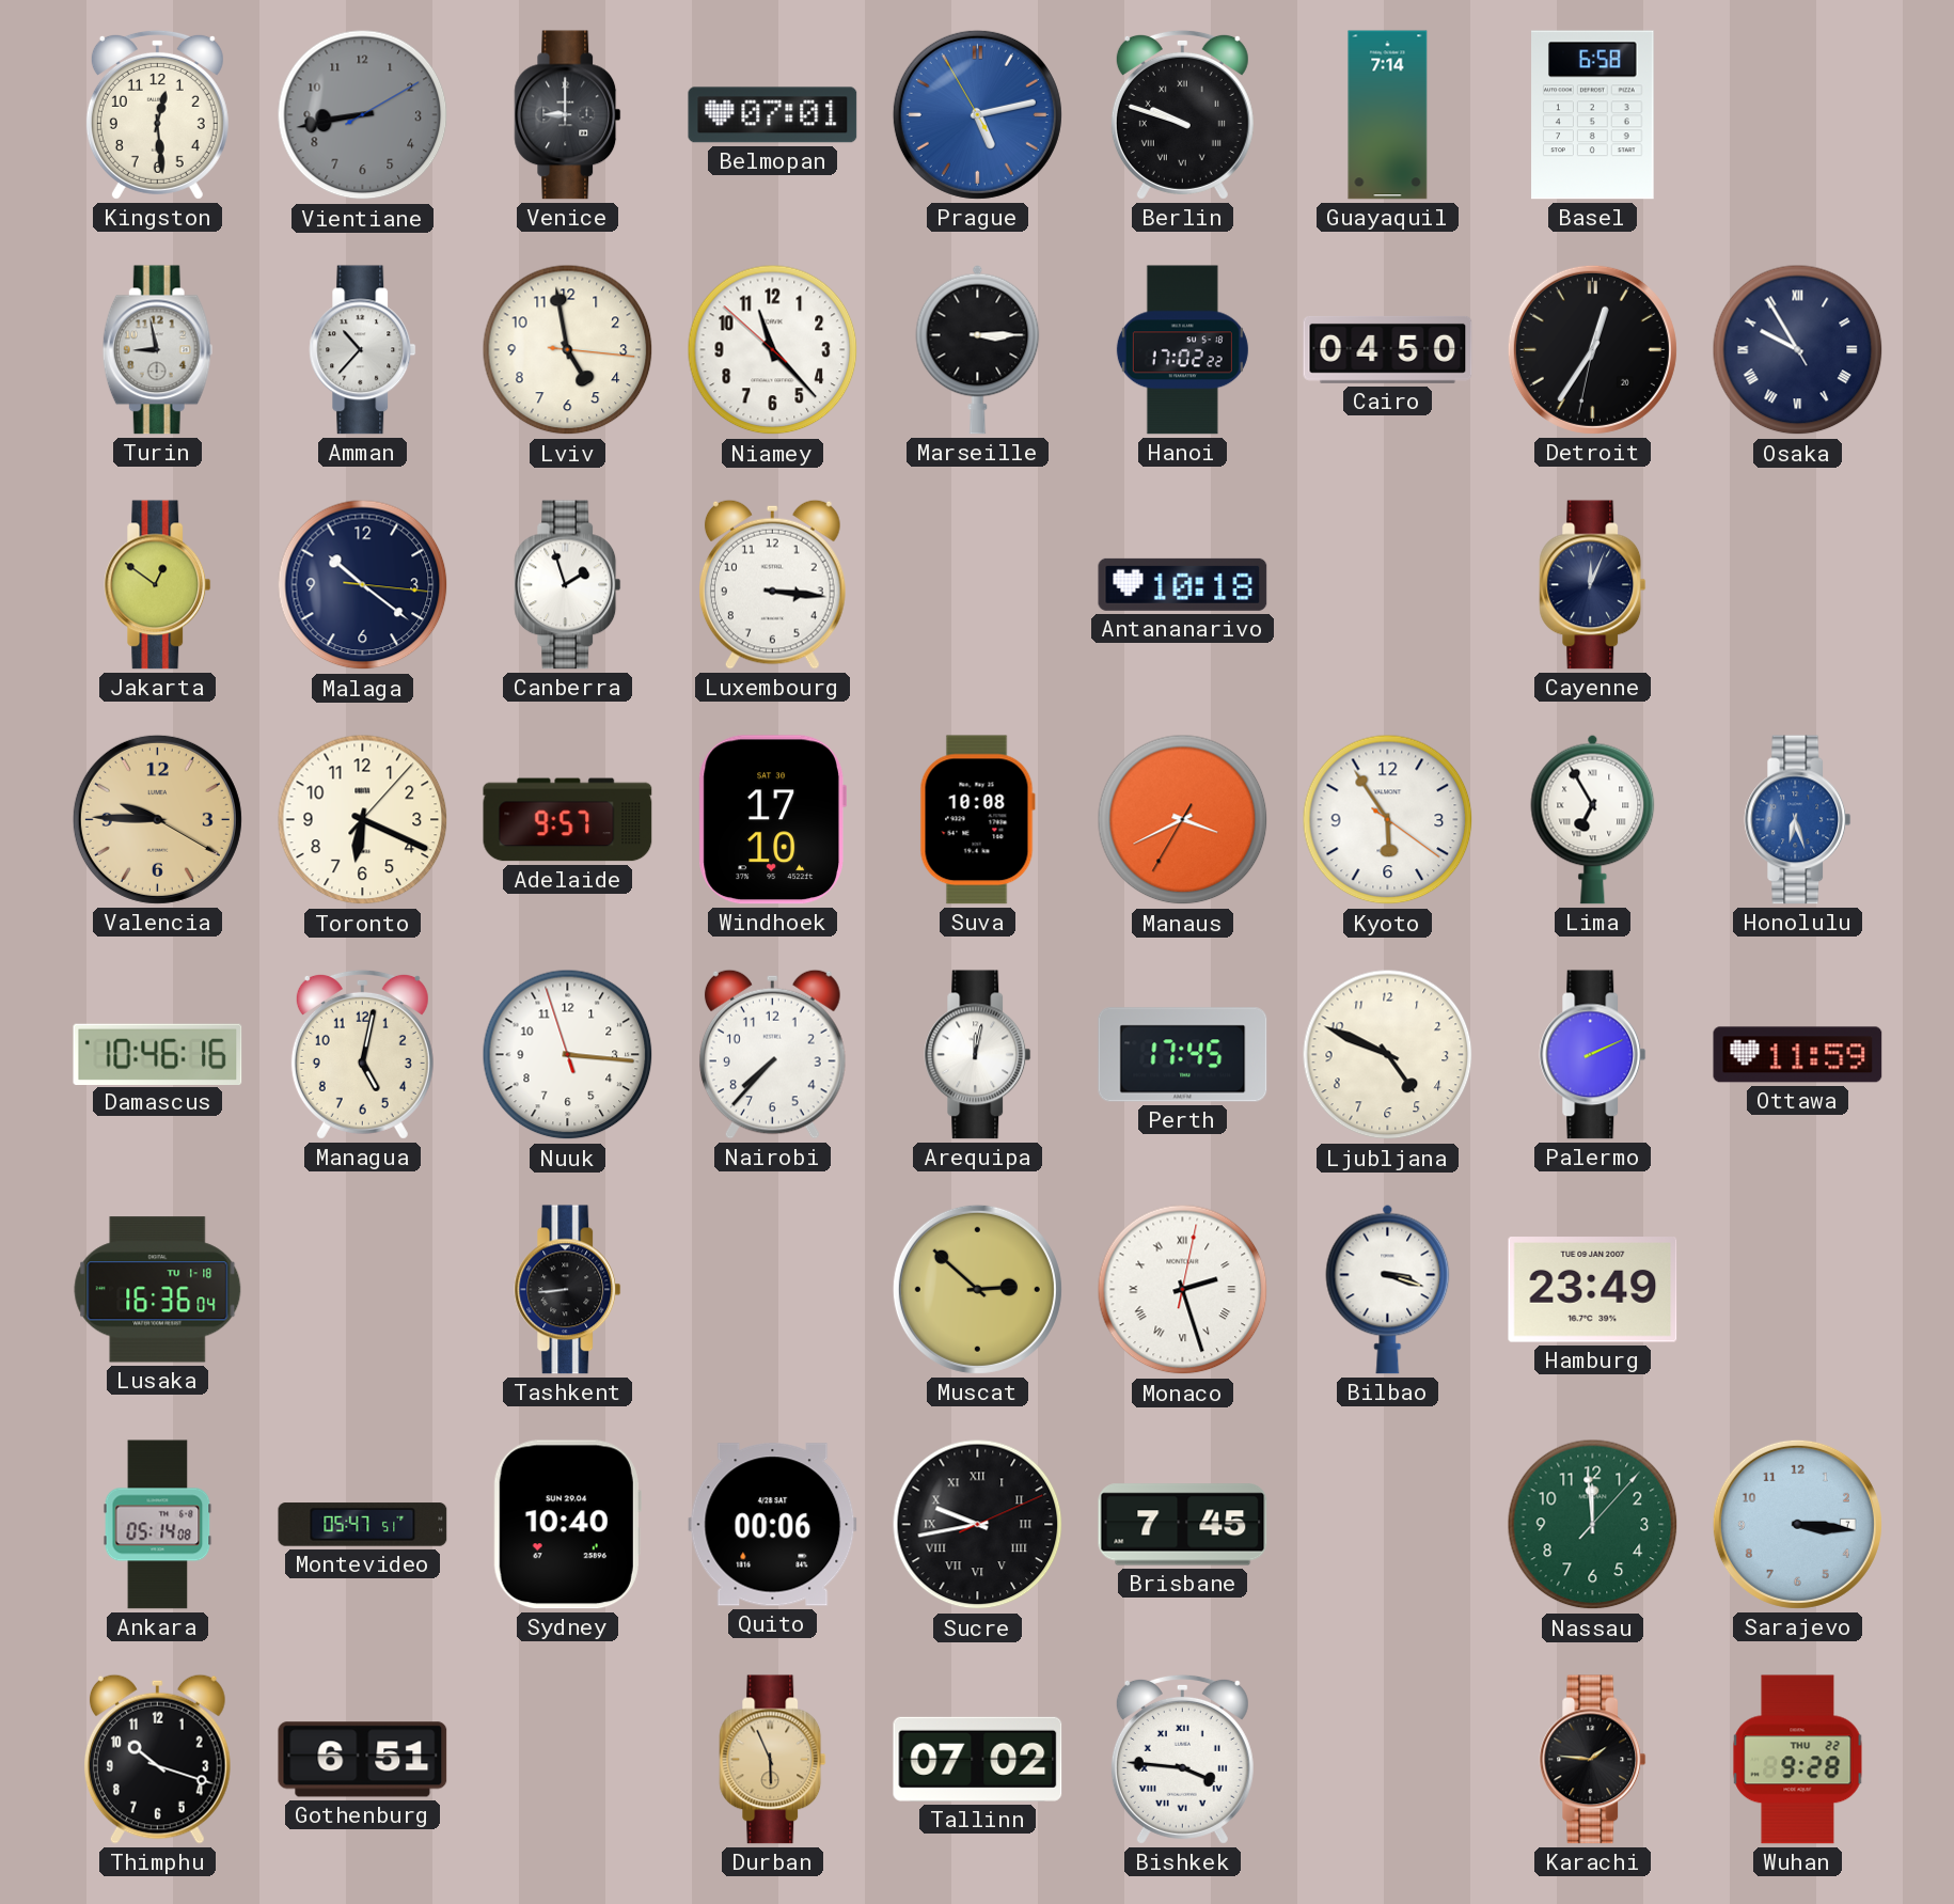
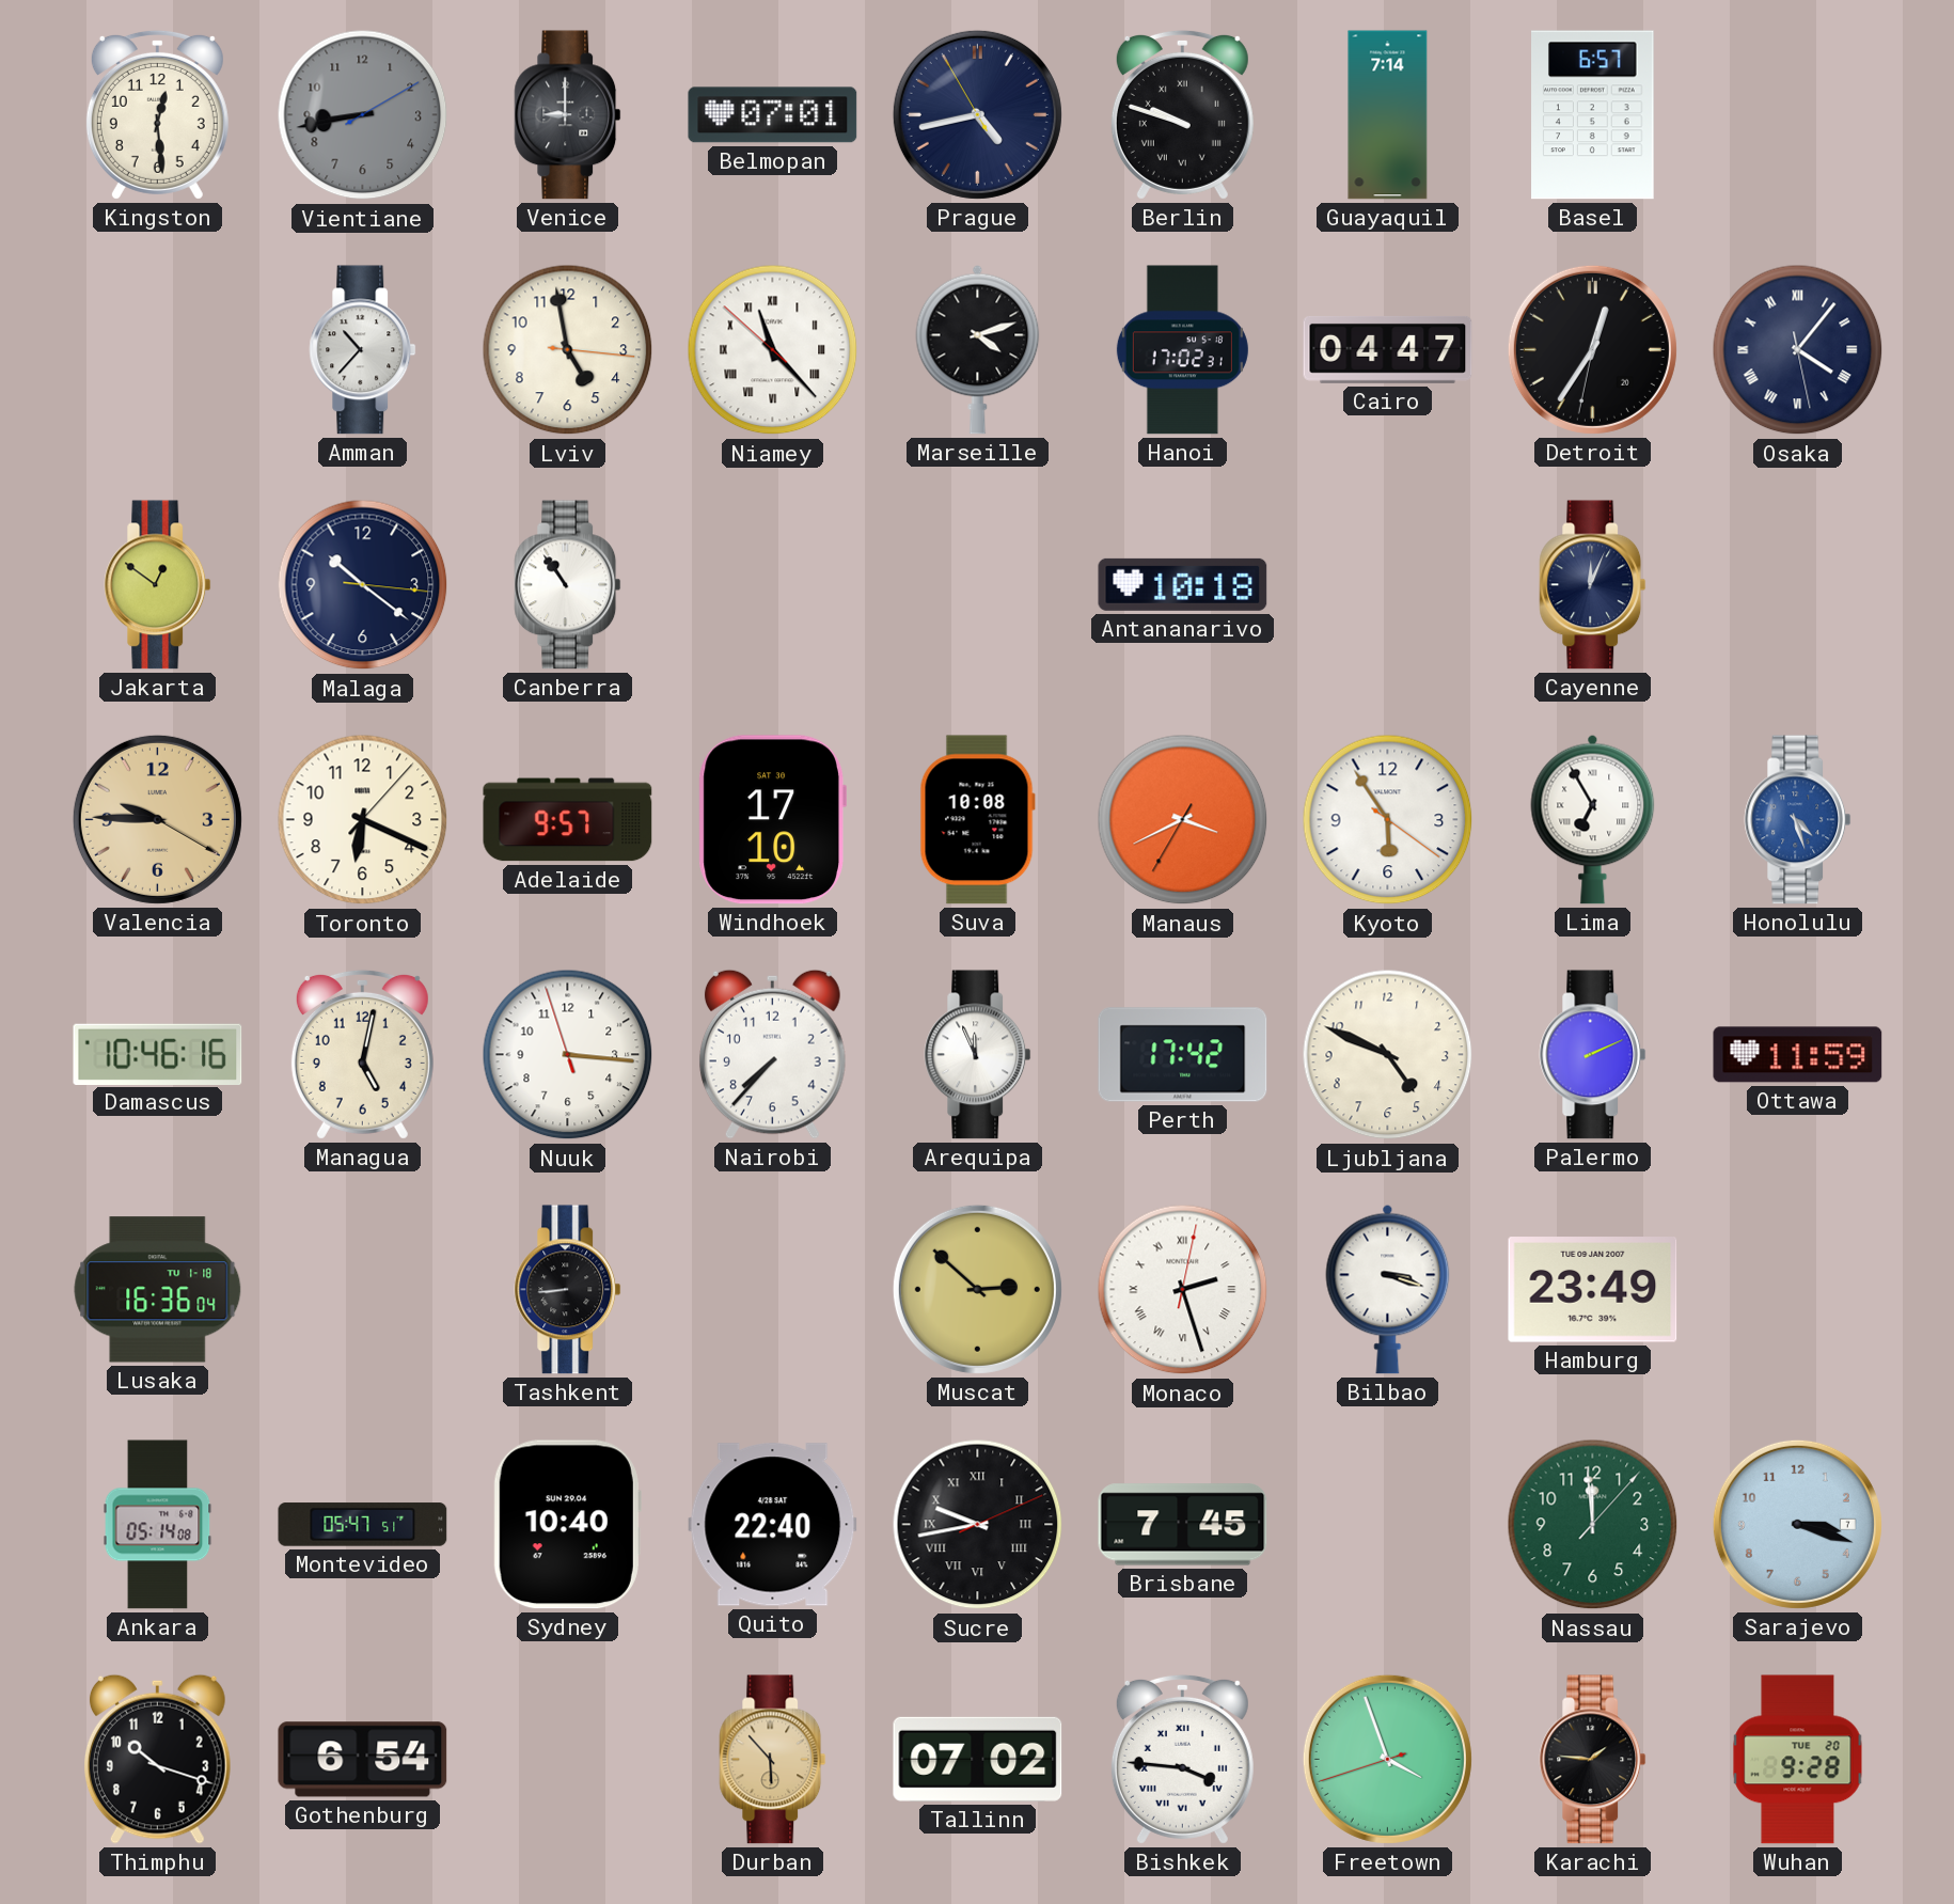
Prague: 5:12 -> 4:42 (977, 114)
Prague dial: blue -> navy (977, 114)
Basel: 6:58 -> 6:57 (1593, 115)
Turin: 8:58 -> none (157, 350)
Niamey numerals: Arabic -> Roman (773, 350)
Marseille: 3:15 -> 4:12 (978, 349)
Hanoi: 17:02:22 -> 17:02:31 (1182, 350)
Cairo: 04:50 -> 04:47 (1388, 349)
Osaka: 9:54 -> 4:06 (1798, 350)
Canberra: 1:57 -> 10:54 (568, 585)
Luxembourg: 3:16 -> none (772, 584)
Honolulu: 6:27 -> 4:27 (1798, 820)
Arequipa: 12:02 -> 11:56 (978, 1055)
Perth: 17:45 -> 17:42 (1183, 1055)
Quito: 00:06 -> 22:40 (773, 1525)
Sarajevo: 3:16 -> 3:18 (1797, 1524)
Gothenburg: 6:51 -> 6:54 (363, 1760)
Durban: 5:56 -> 5:53 (773, 1760)
Freetown: none -> 3:56 (1387, 1759)
Wuhan date: THU 22 -> TUE 20 (1798, 1760)
